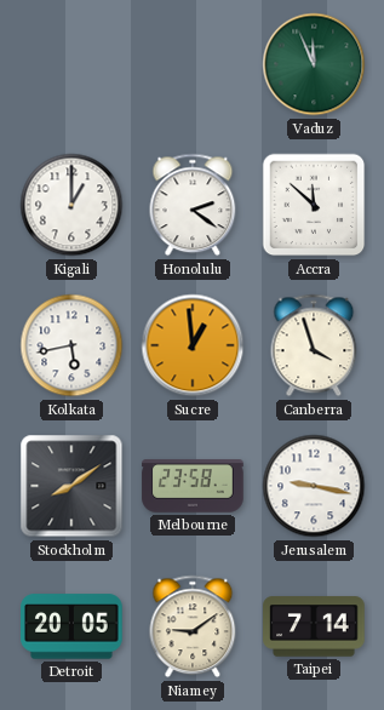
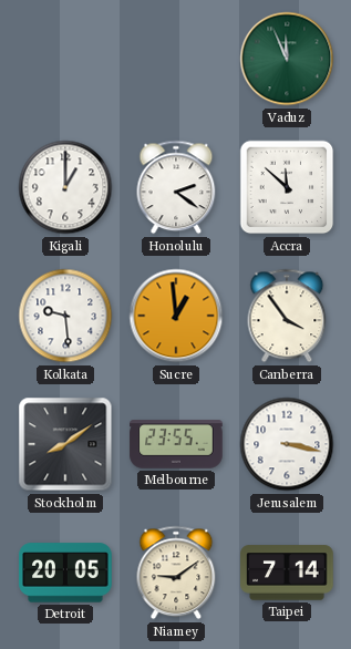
Kolkata: 5:43 -> 9:29 (65, 316)
Canberra: 3:57 -> 3:54 (287, 316)
Melbourne: 23:58 -> 23:55 (176, 444)
Jerusalem: 9:17 -> 3:17 (287, 444)
